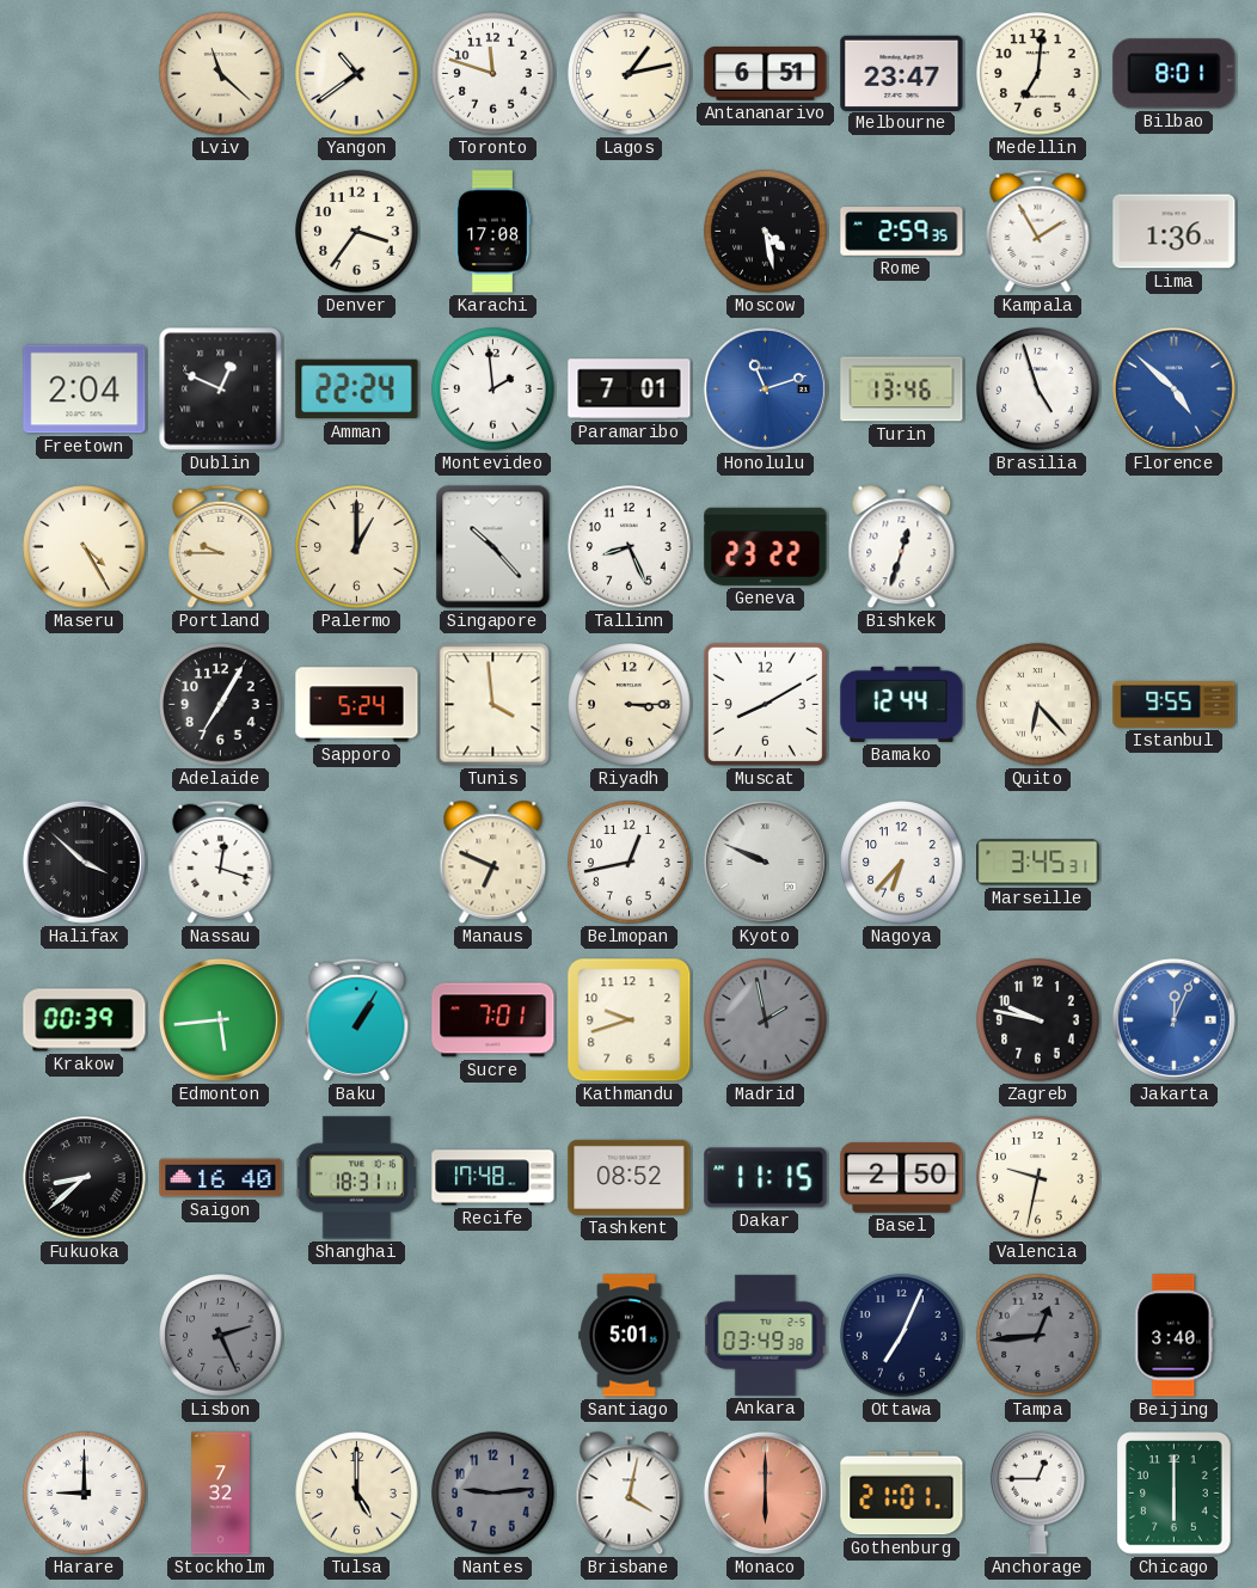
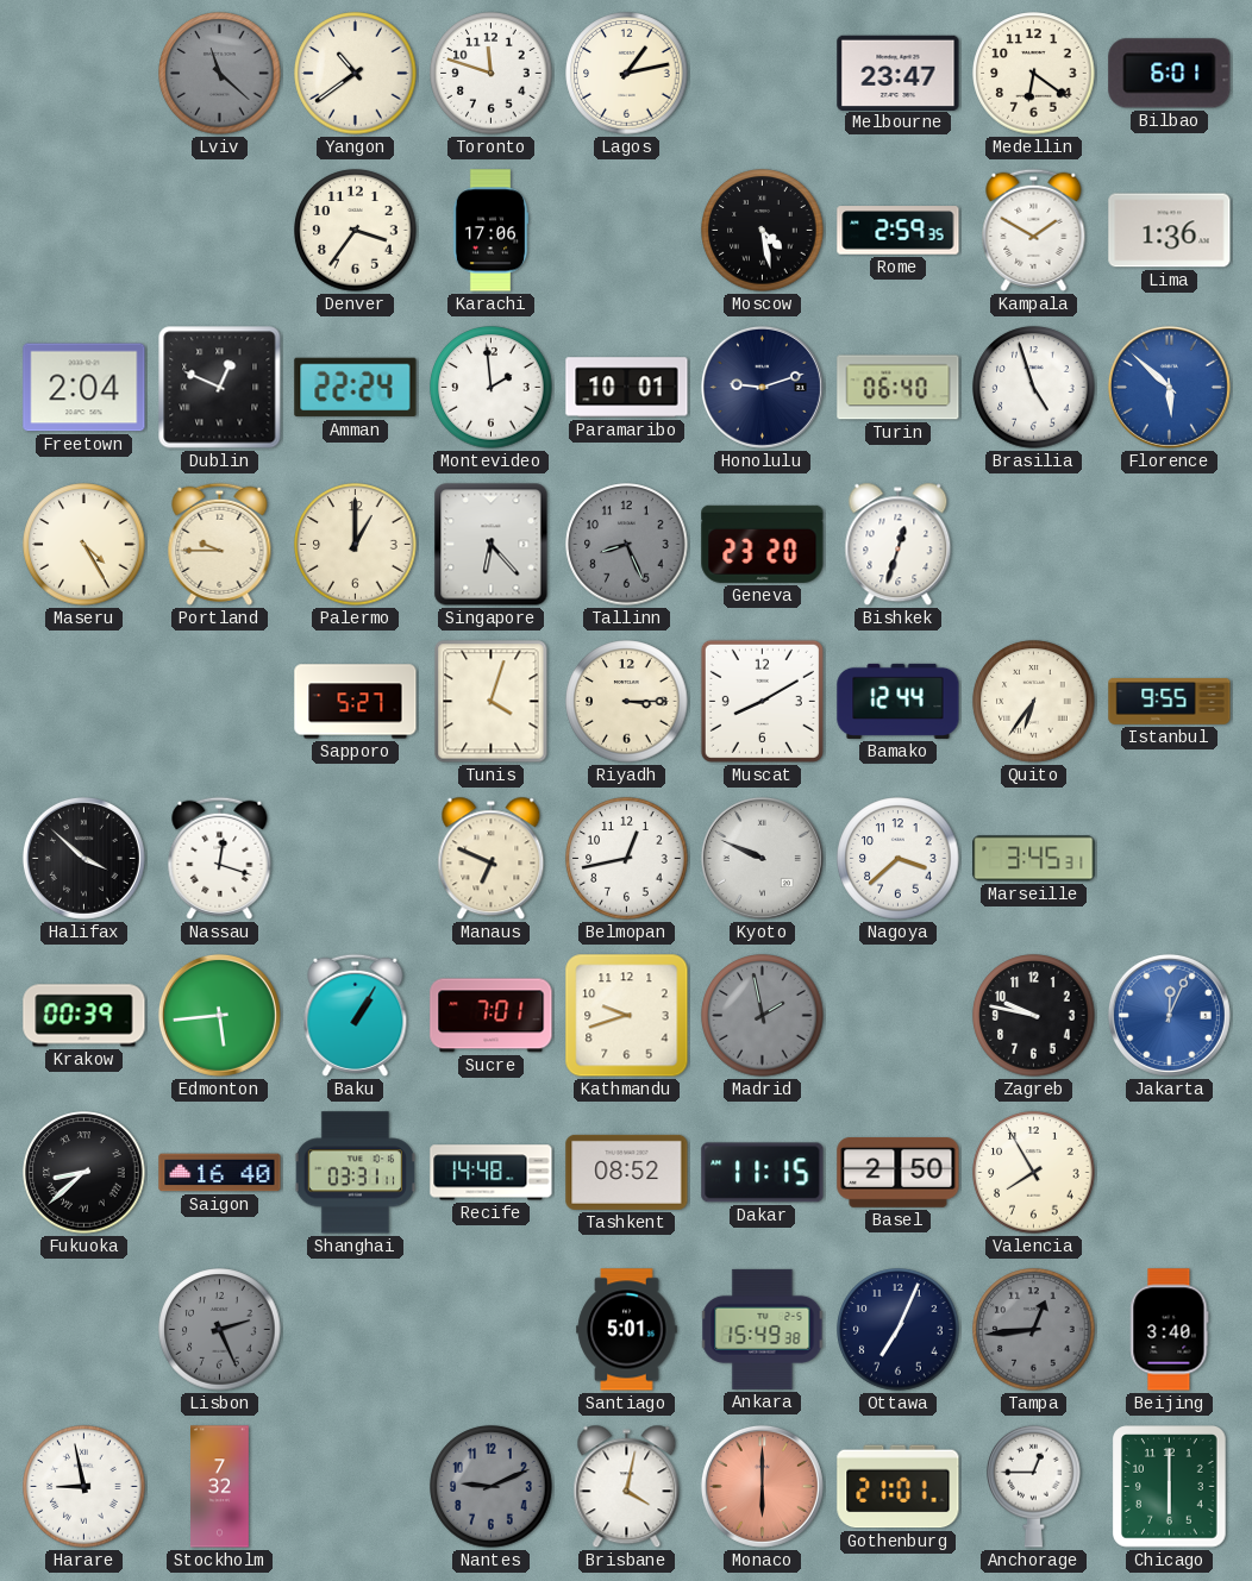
Lviv dial: cream -> grey (220, 74)
Antananarivo: 6:51 -> none (766, 74)
Medellin: 7:01 -> 6:21 (1034, 74)
Bilbao: 8:01 -> 6:01 (1170, 74)
Karachi: 17:08 -> 17:06 (490, 231)
Kampala: 1:55 -> 1:50 (1034, 230)
Paramaribo: 7:01 -> 10:01 (627, 388)
Honolulu: 11:12 -> 9:12 (762, 387)
Honolulu dial: blue -> navy (762, 387)
Turin: 13:46 -> 06:40 (899, 388)
Florence: 4:52 -> 5:52 (1169, 387)
Singapore: 10:23 -> 6:23 (492, 545)
Tallinn dial: white -> grey (627, 545)
Geneva: 23:22 -> 23:20 (763, 544)
Adelaide: 7:05 -> none (221, 705)
Sapporo: 5:24 -> 5:27 (356, 702)
Tunis: 3:59 -> 4:03 (492, 702)
Quito: 6:23 -> 6:36 (1034, 702)
Nagoya: 6:37 -> 3:38 (899, 859)
Shanghai: 18:31 -> 03:31 (355, 1173)
Recife: 17:48 -> 14:48 (492, 1173)
Valencia: 9:32 -> 7:55 (1034, 1173)
Ankara: 03:49 -> 15:49 (763, 1329)
Harare: 9:00 -> 8:58 (84, 1487)
Tulsa: 5:00 -> none (357, 1494)
Nantes: 9:14 -> 9:11 (492, 1487)
